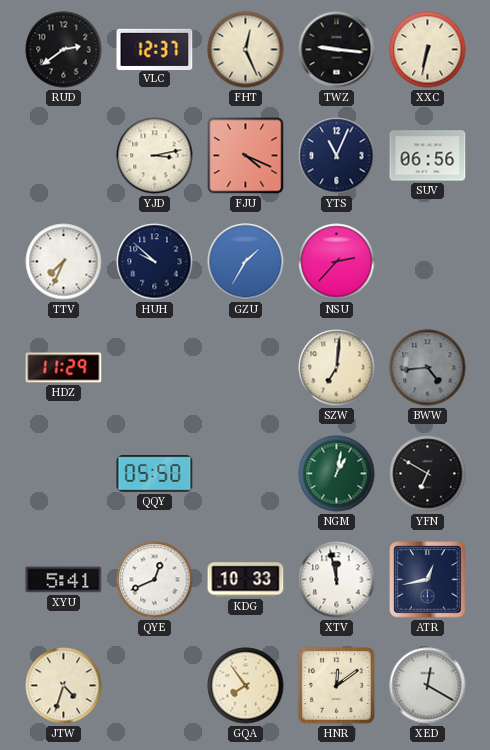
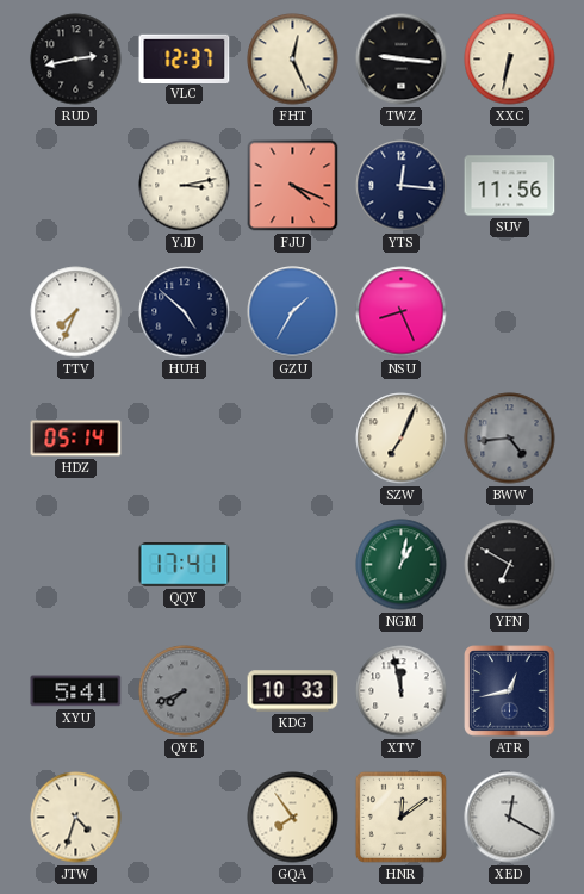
RUD: 2:39 -> 2:43 (76, 60)
YTS: 11:04 -> 12:16 (402, 186)
SUV: 06:56 -> 11:56 (510, 186)
HUH: 9:52 -> 4:52 (185, 312)
NSU: 2:37 -> 8:26 (402, 312)
HDZ: 11:29 -> 05:14 (76, 439)
SZW: 7:01 -> 7:04 (402, 439)
QQY: 05:50 -> 17:41 (185, 565)
QYE: 12:41 -> 7:41 (185, 691)
QYE dial: white -> grey (185, 691)
